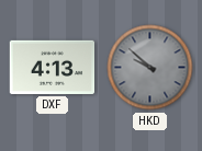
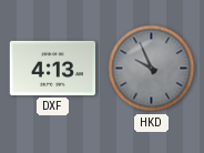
HKD: 9:52 -> 9:56 (152, 69)
